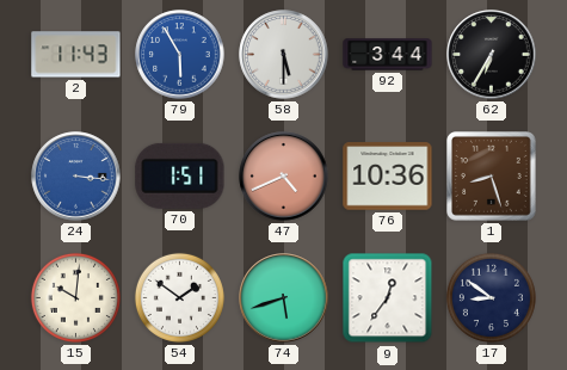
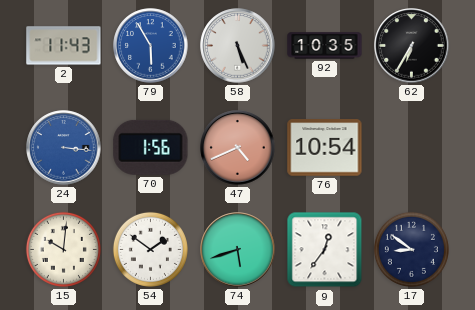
58: 5:30 -> 5:26 (238, 46)
92: 3:44 -> 10:35 (325, 46)
70: 1:51 -> 1:56 (151, 147)
76: 10:36 -> 10:54 (325, 148)
1: 8:27 -> none (492, 177)
